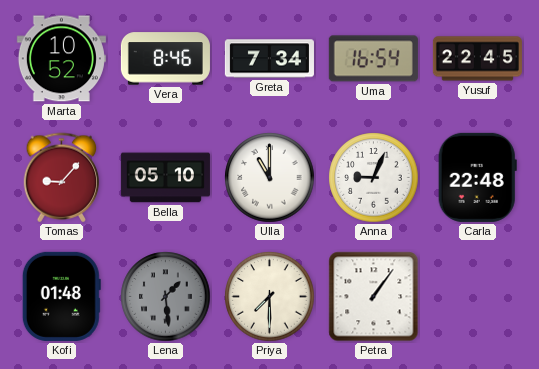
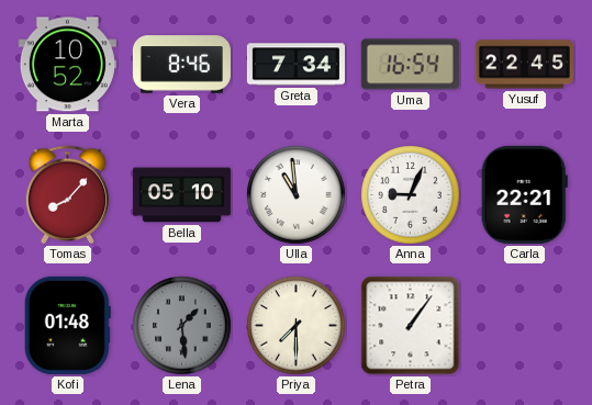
Tomas: 9:07 -> 8:07 (68, 195)
Ulla: 11:00 -> 10:59 (297, 195)
Carla: 22:48 -> 22:21 (524, 194)
